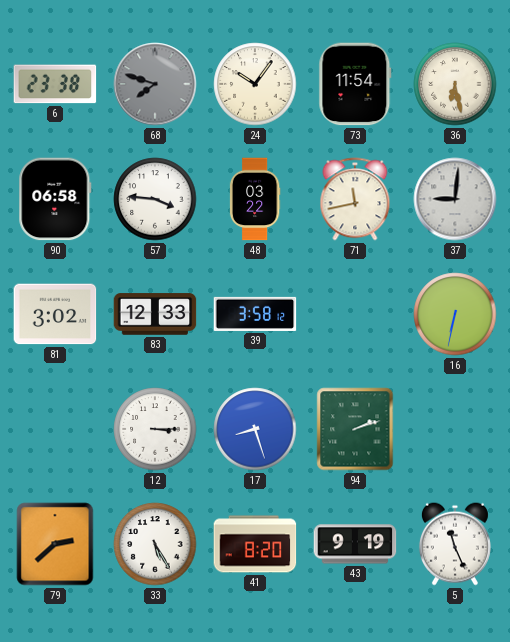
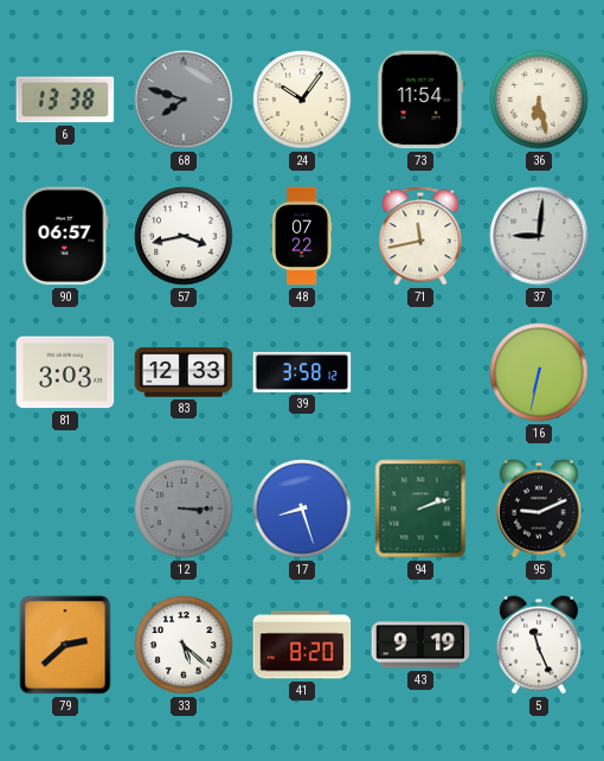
6: 23:38 -> 13:38 (65, 100)
90: 06:58 -> 06:57 (65, 236)
57: 3:46 -> 3:43 (184, 236)
48: 03:22 -> 07:22 (302, 236)
81: 3:02 -> 3:03 (65, 372)
12 dial: white -> grey (184, 509)
95: none -> 9:11 (539, 509)
33: 5:25 -> 5:22 (184, 645)
